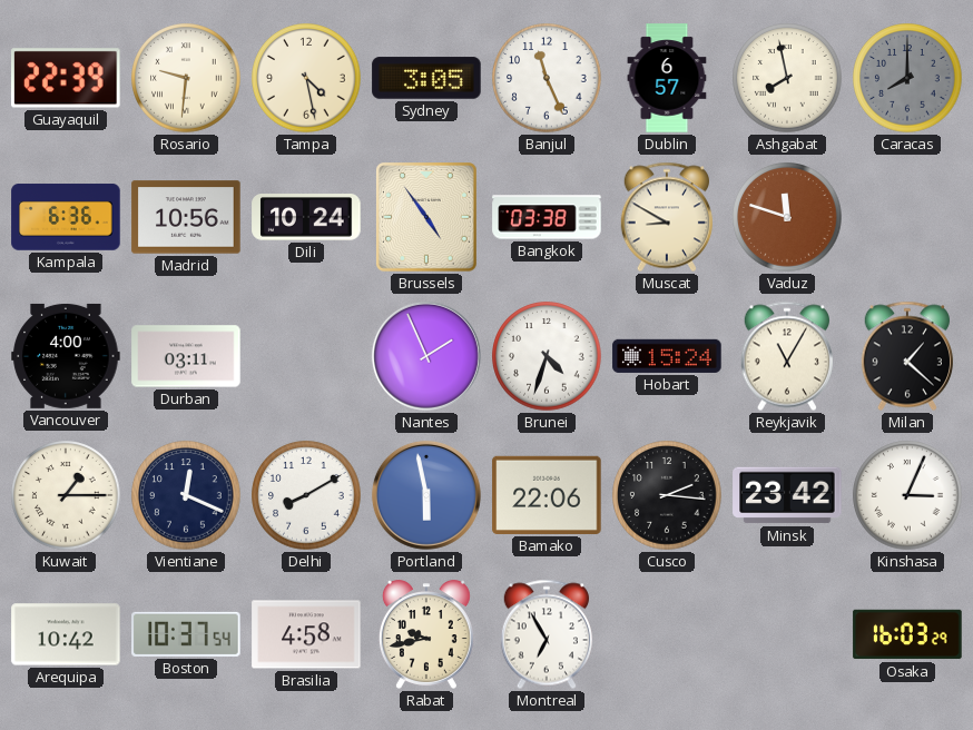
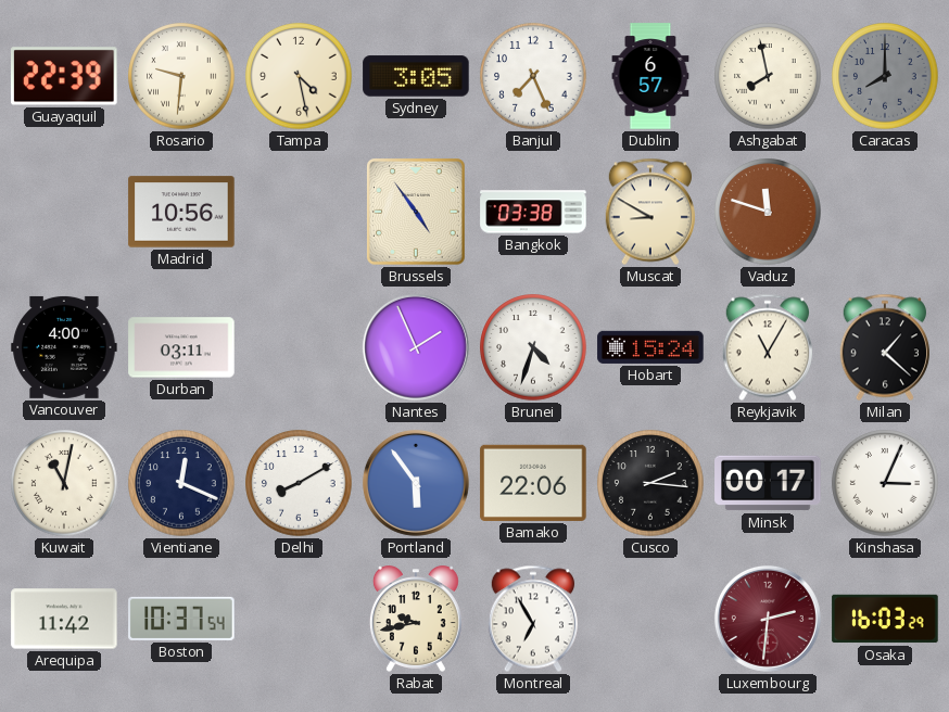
Banjul: 11:26 -> 7:26 (533, 76)
Kampala: 6:36 -> none (66, 217)
Dili: 10:24 -> none (306, 217)
Kuwait: 1:15 -> 11:02 (64, 483)
Portland: 5:58 -> 5:54 (416, 483)
Minsk: 23:42 -> 00:17 (768, 483)
Arequipa: 10:42 -> 11:42 (64, 619)
Brasilia: 4:58 -> none (306, 634)
Luxembourg: none -> 2:31 (768, 619)
